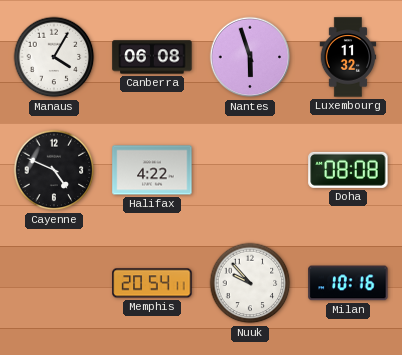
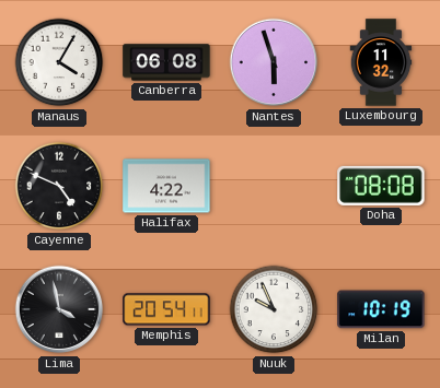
Lima: none -> 3:58 (59, 309)
Nuuk: 9:53 -> 9:56 (274, 309)
Milan: 10:16 -> 10:19 (381, 309)
